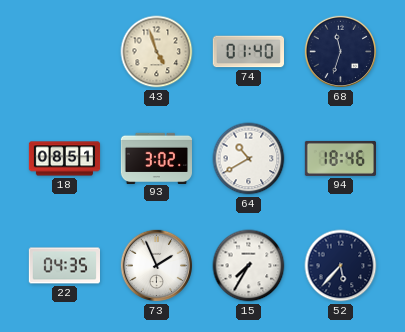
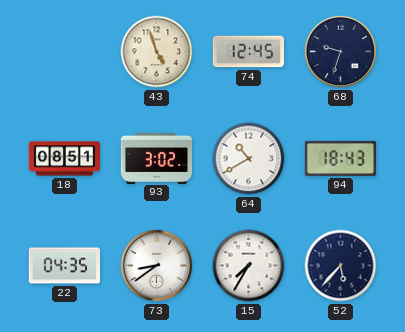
74: 01:40 -> 12:45 (248, 52)
68: 11:33 -> 9:33 (341, 52)
94: 18:46 -> 18:43 (340, 158)
73: 1:56 -> 8:39 (157, 266)
